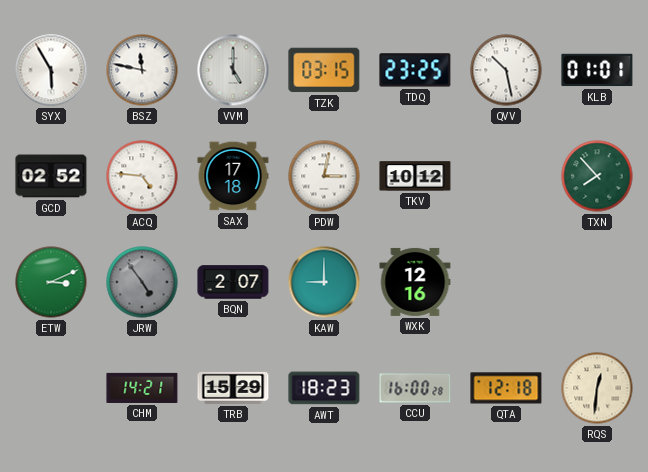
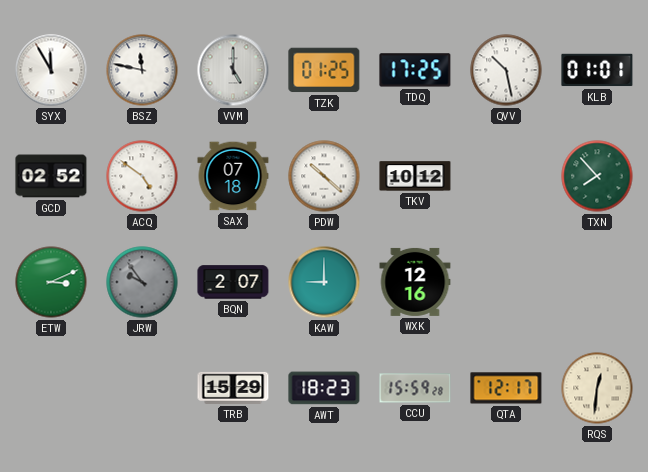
SYX: 5:55 -> 11:55 (51, 70)
TZK: 03:15 -> 01:25 (324, 70)
TDQ: 23:25 -> 17:25 (415, 70)
ACQ: 4:46 -> 4:51 (142, 176)
SAX: 17:18 -> 07:18 (233, 176)
PDW: 3:02 -> 10:22 (324, 176)
JRW: 4:54 -> 9:54 (142, 282)
CHM: 14:21 -> none (142, 388)
CCU: 16:00 -> 15:59 (415, 388)
QTA: 12:18 -> 12:17 (506, 388)
